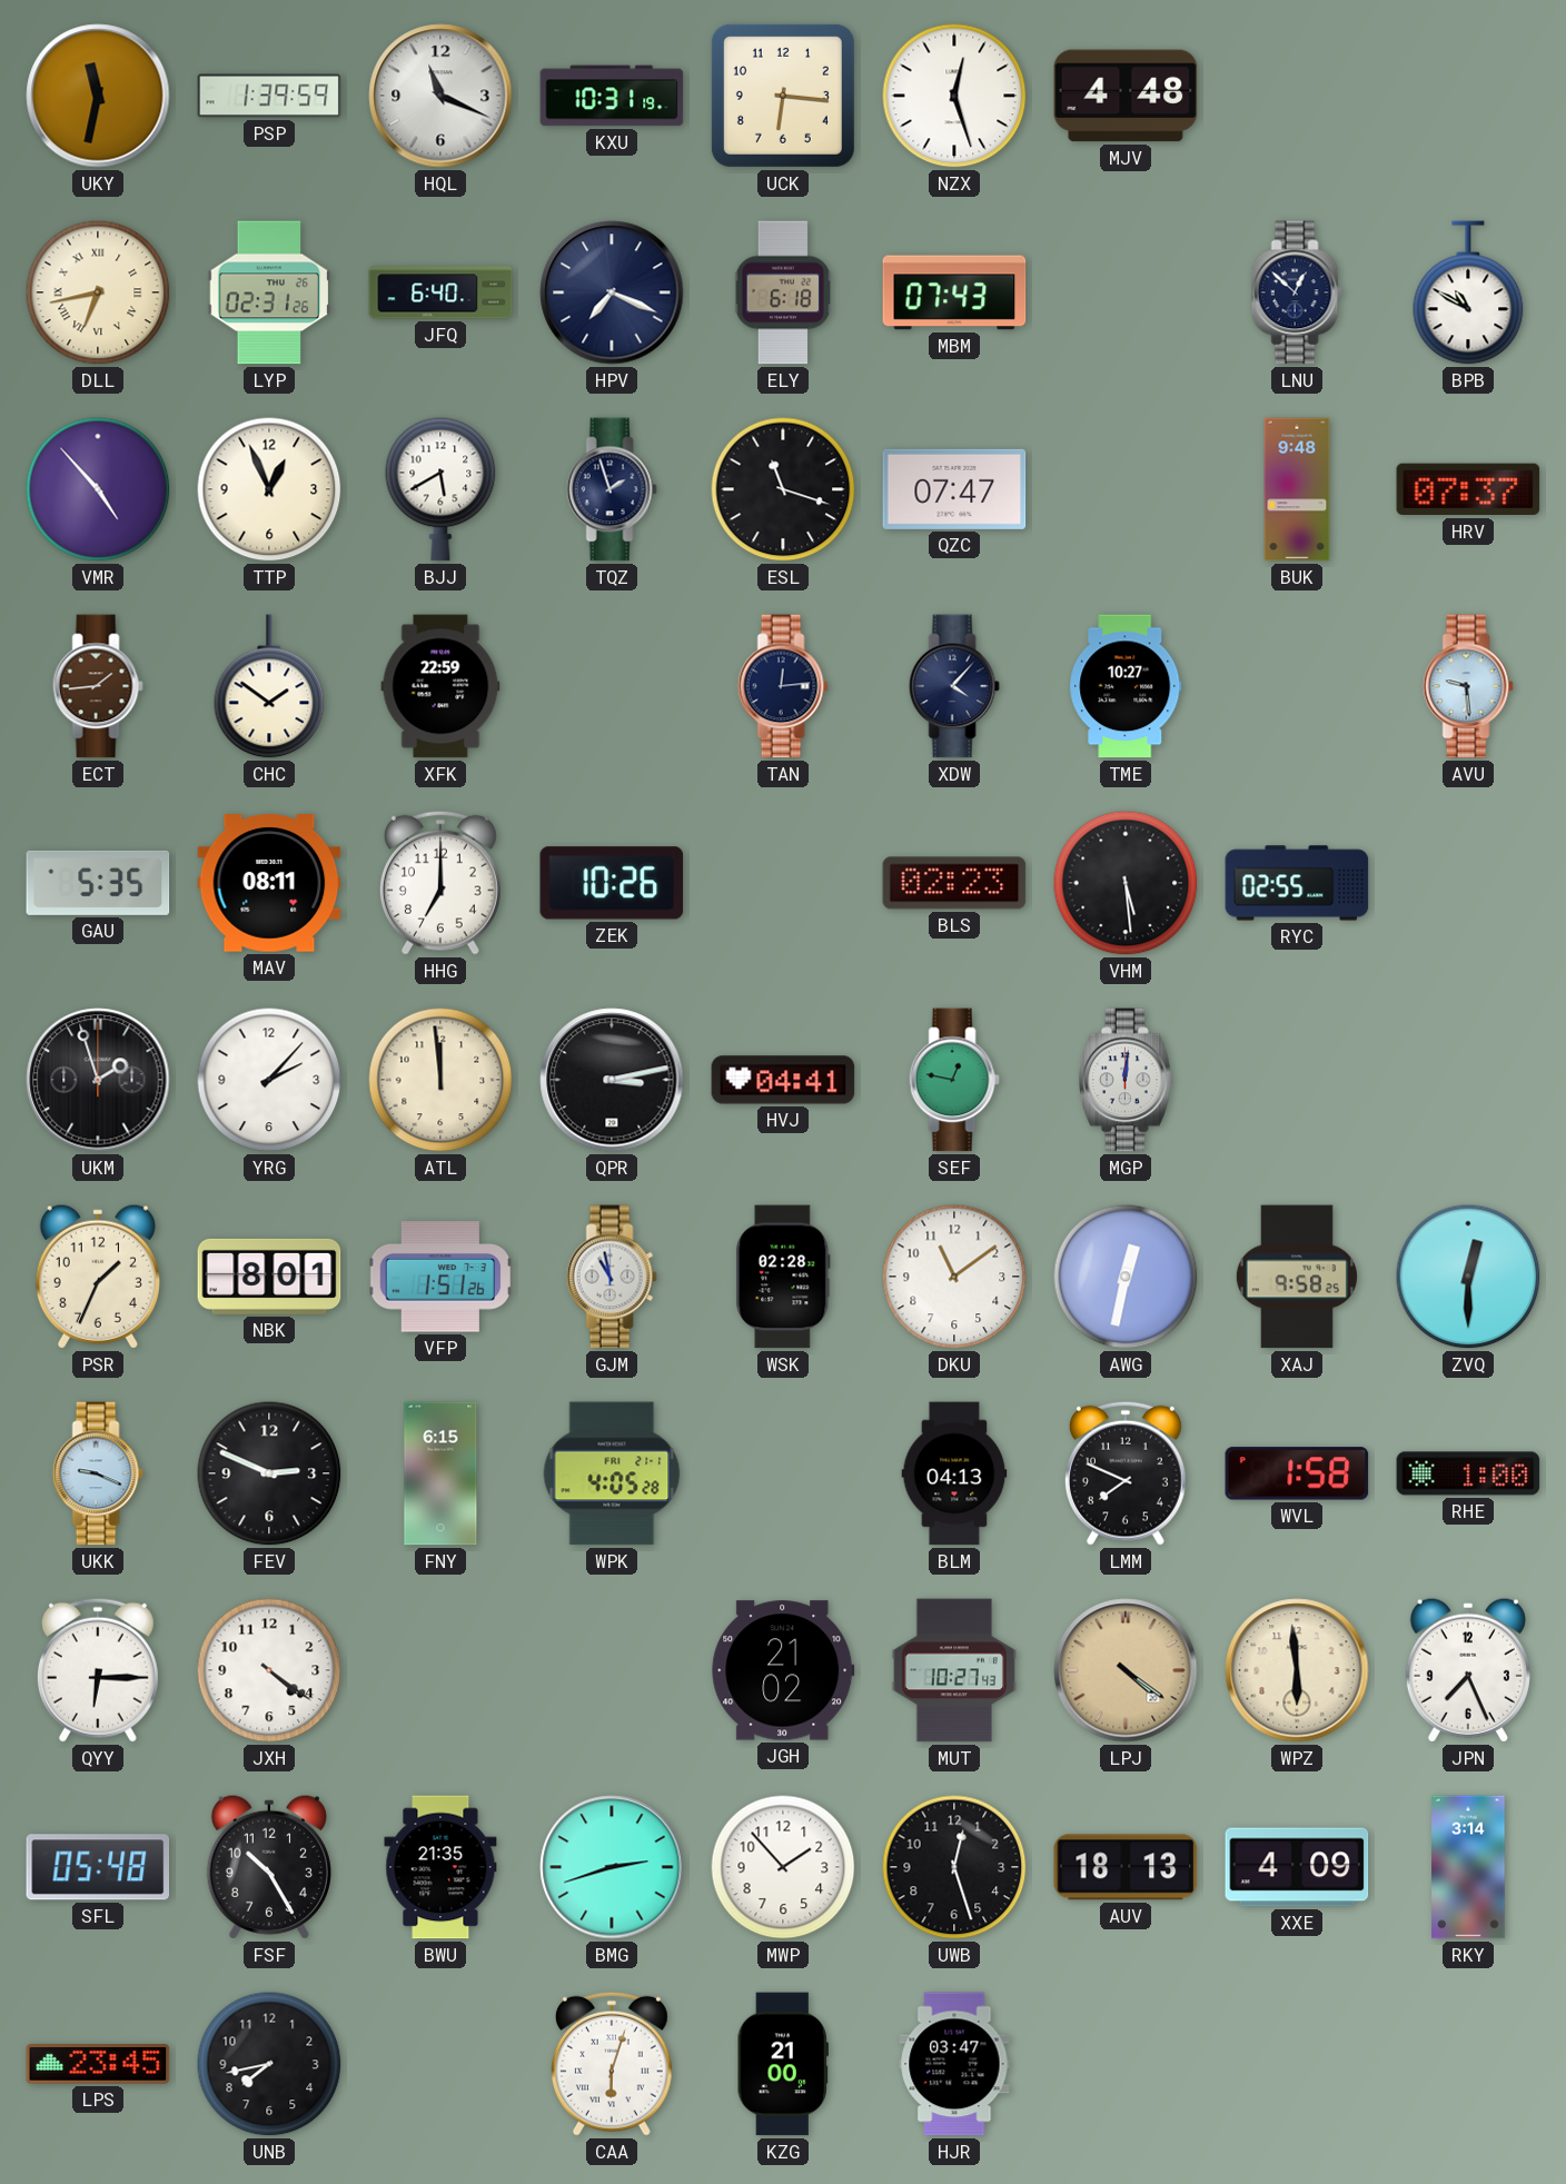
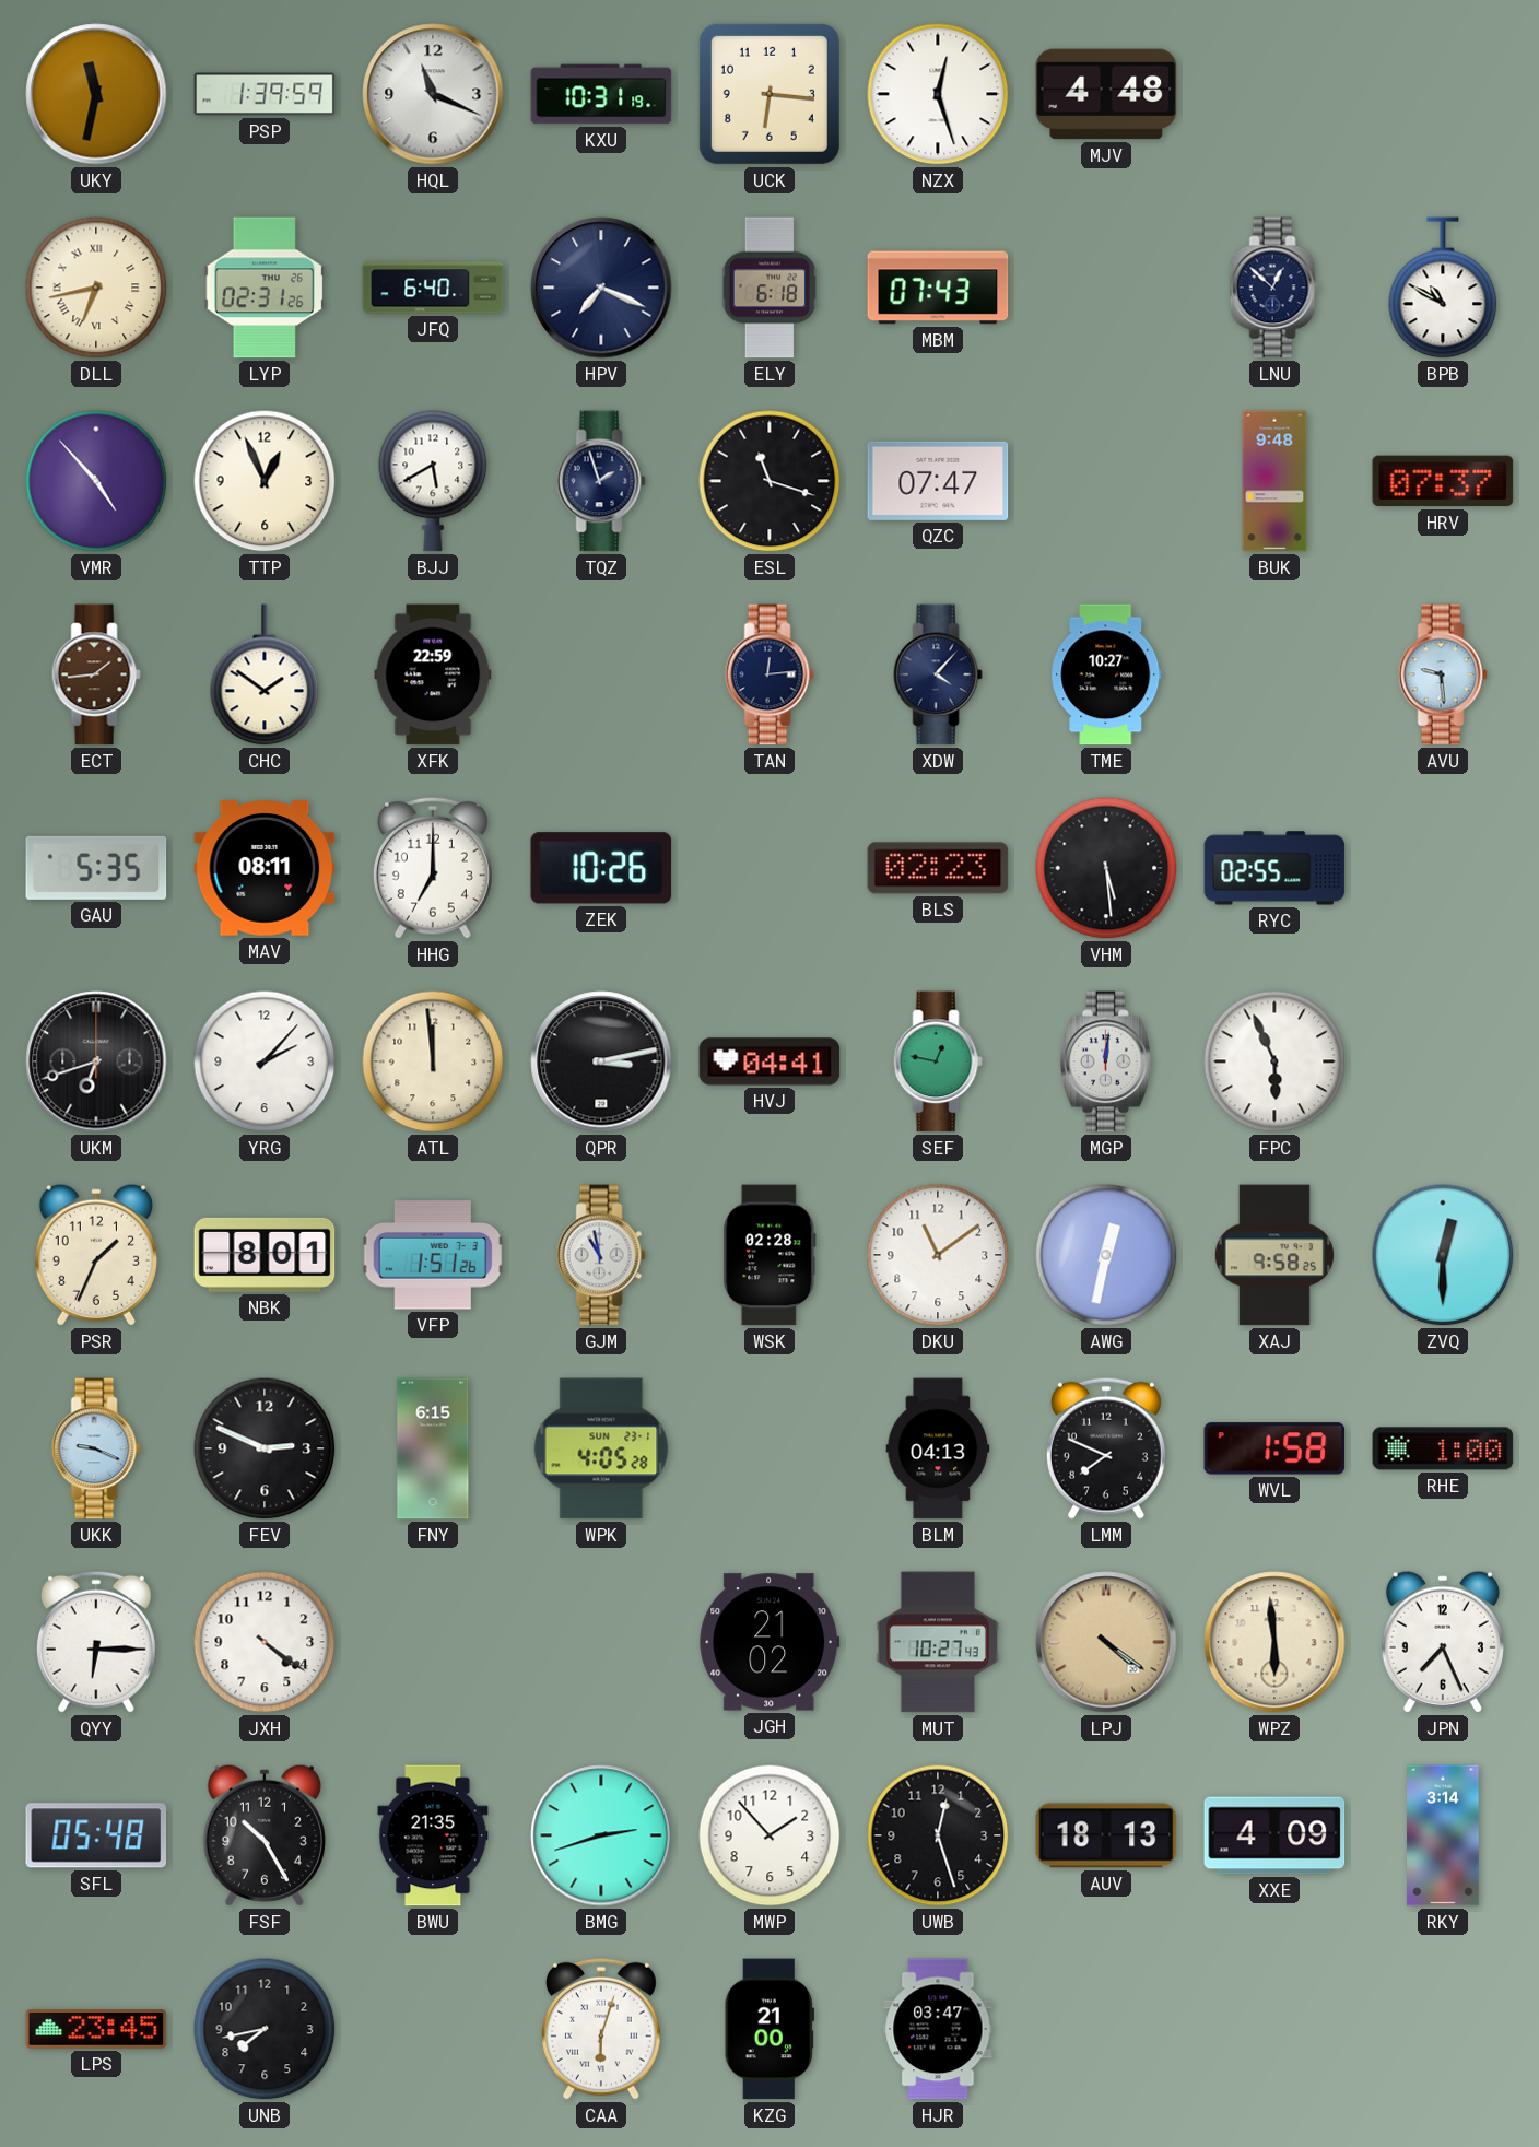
UKM: 1:57 -> 6:42 (96, 1061)
FPC: none -> 5:56 (1274, 1061)
WPK date: FRI 21-1 -> SUN 23-1 (601, 1448)
